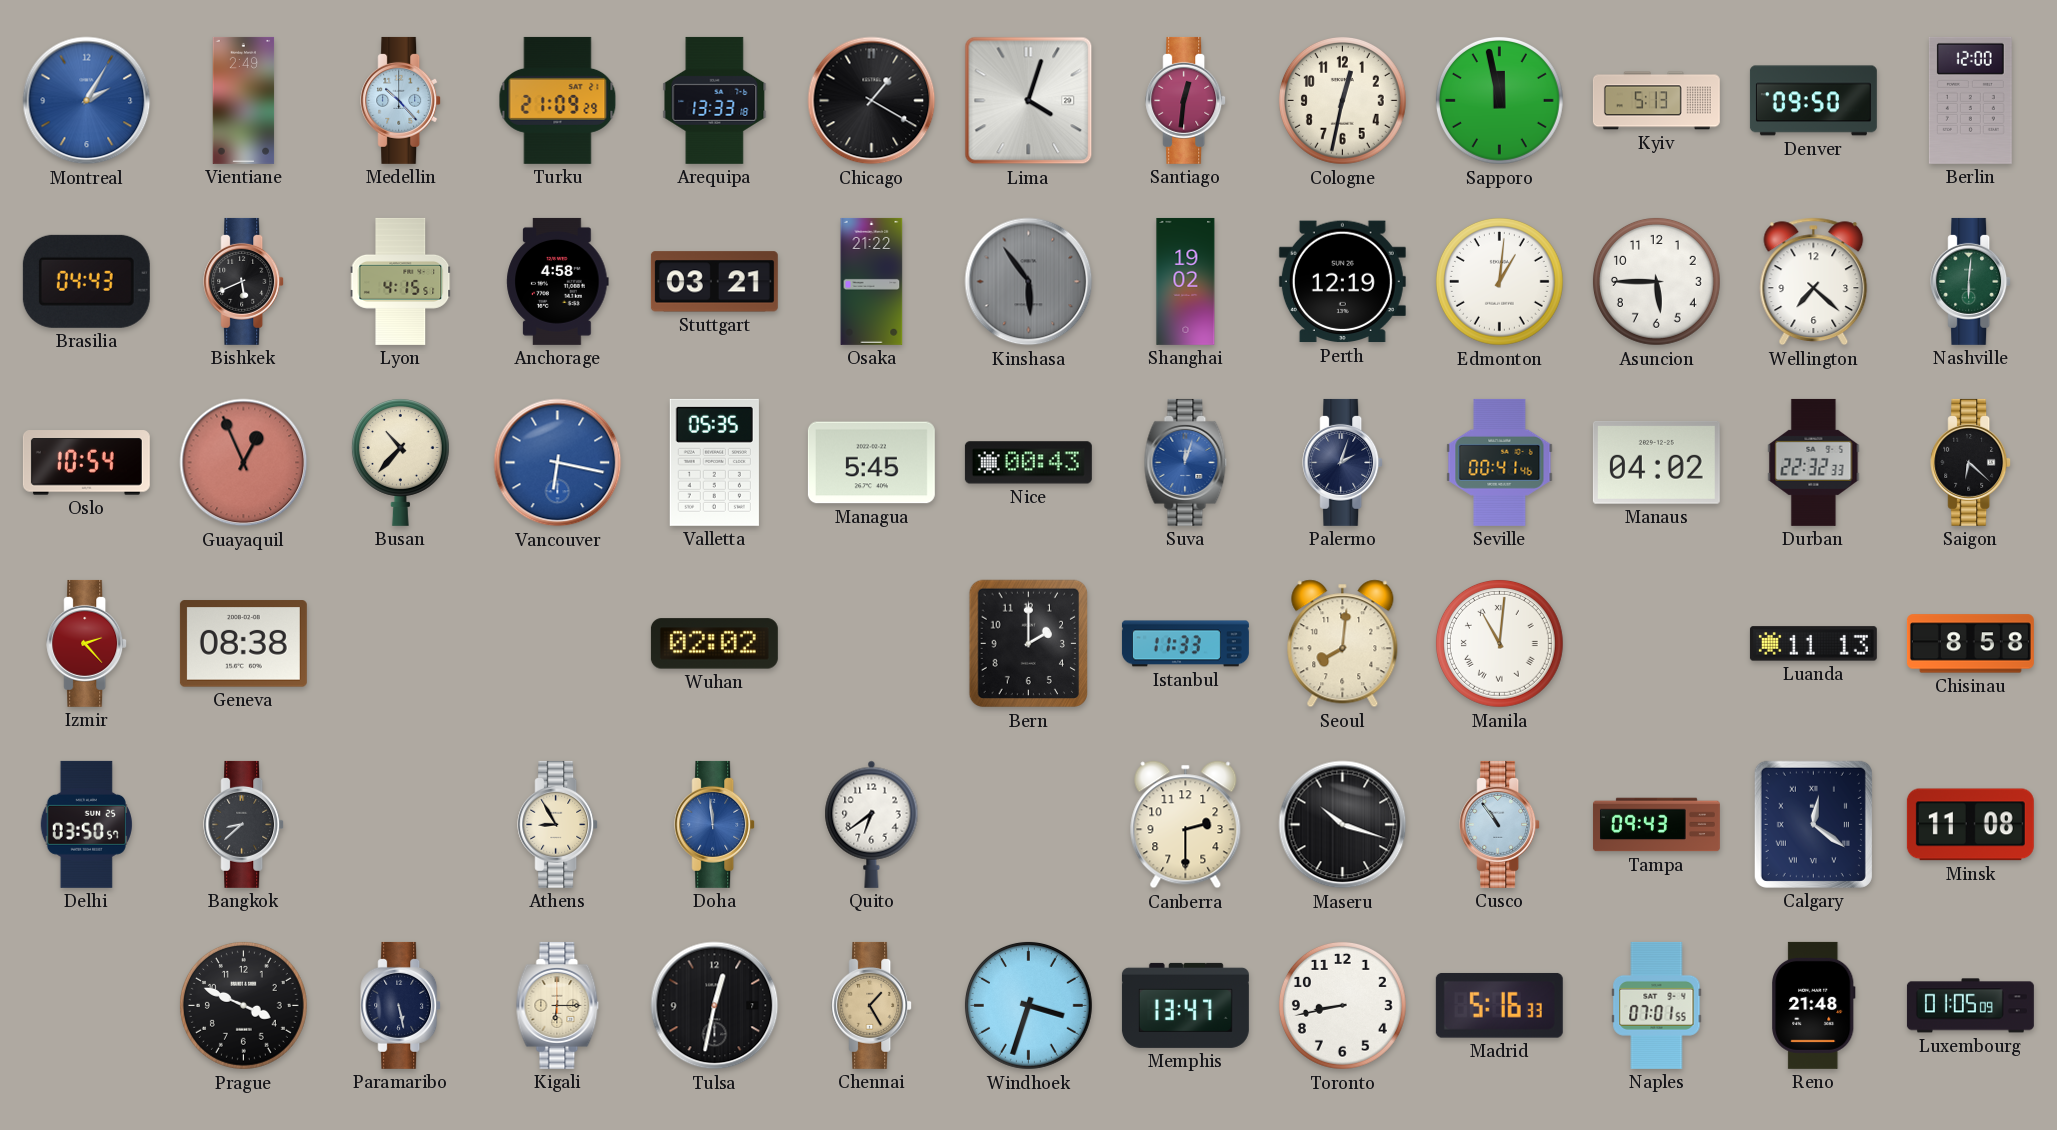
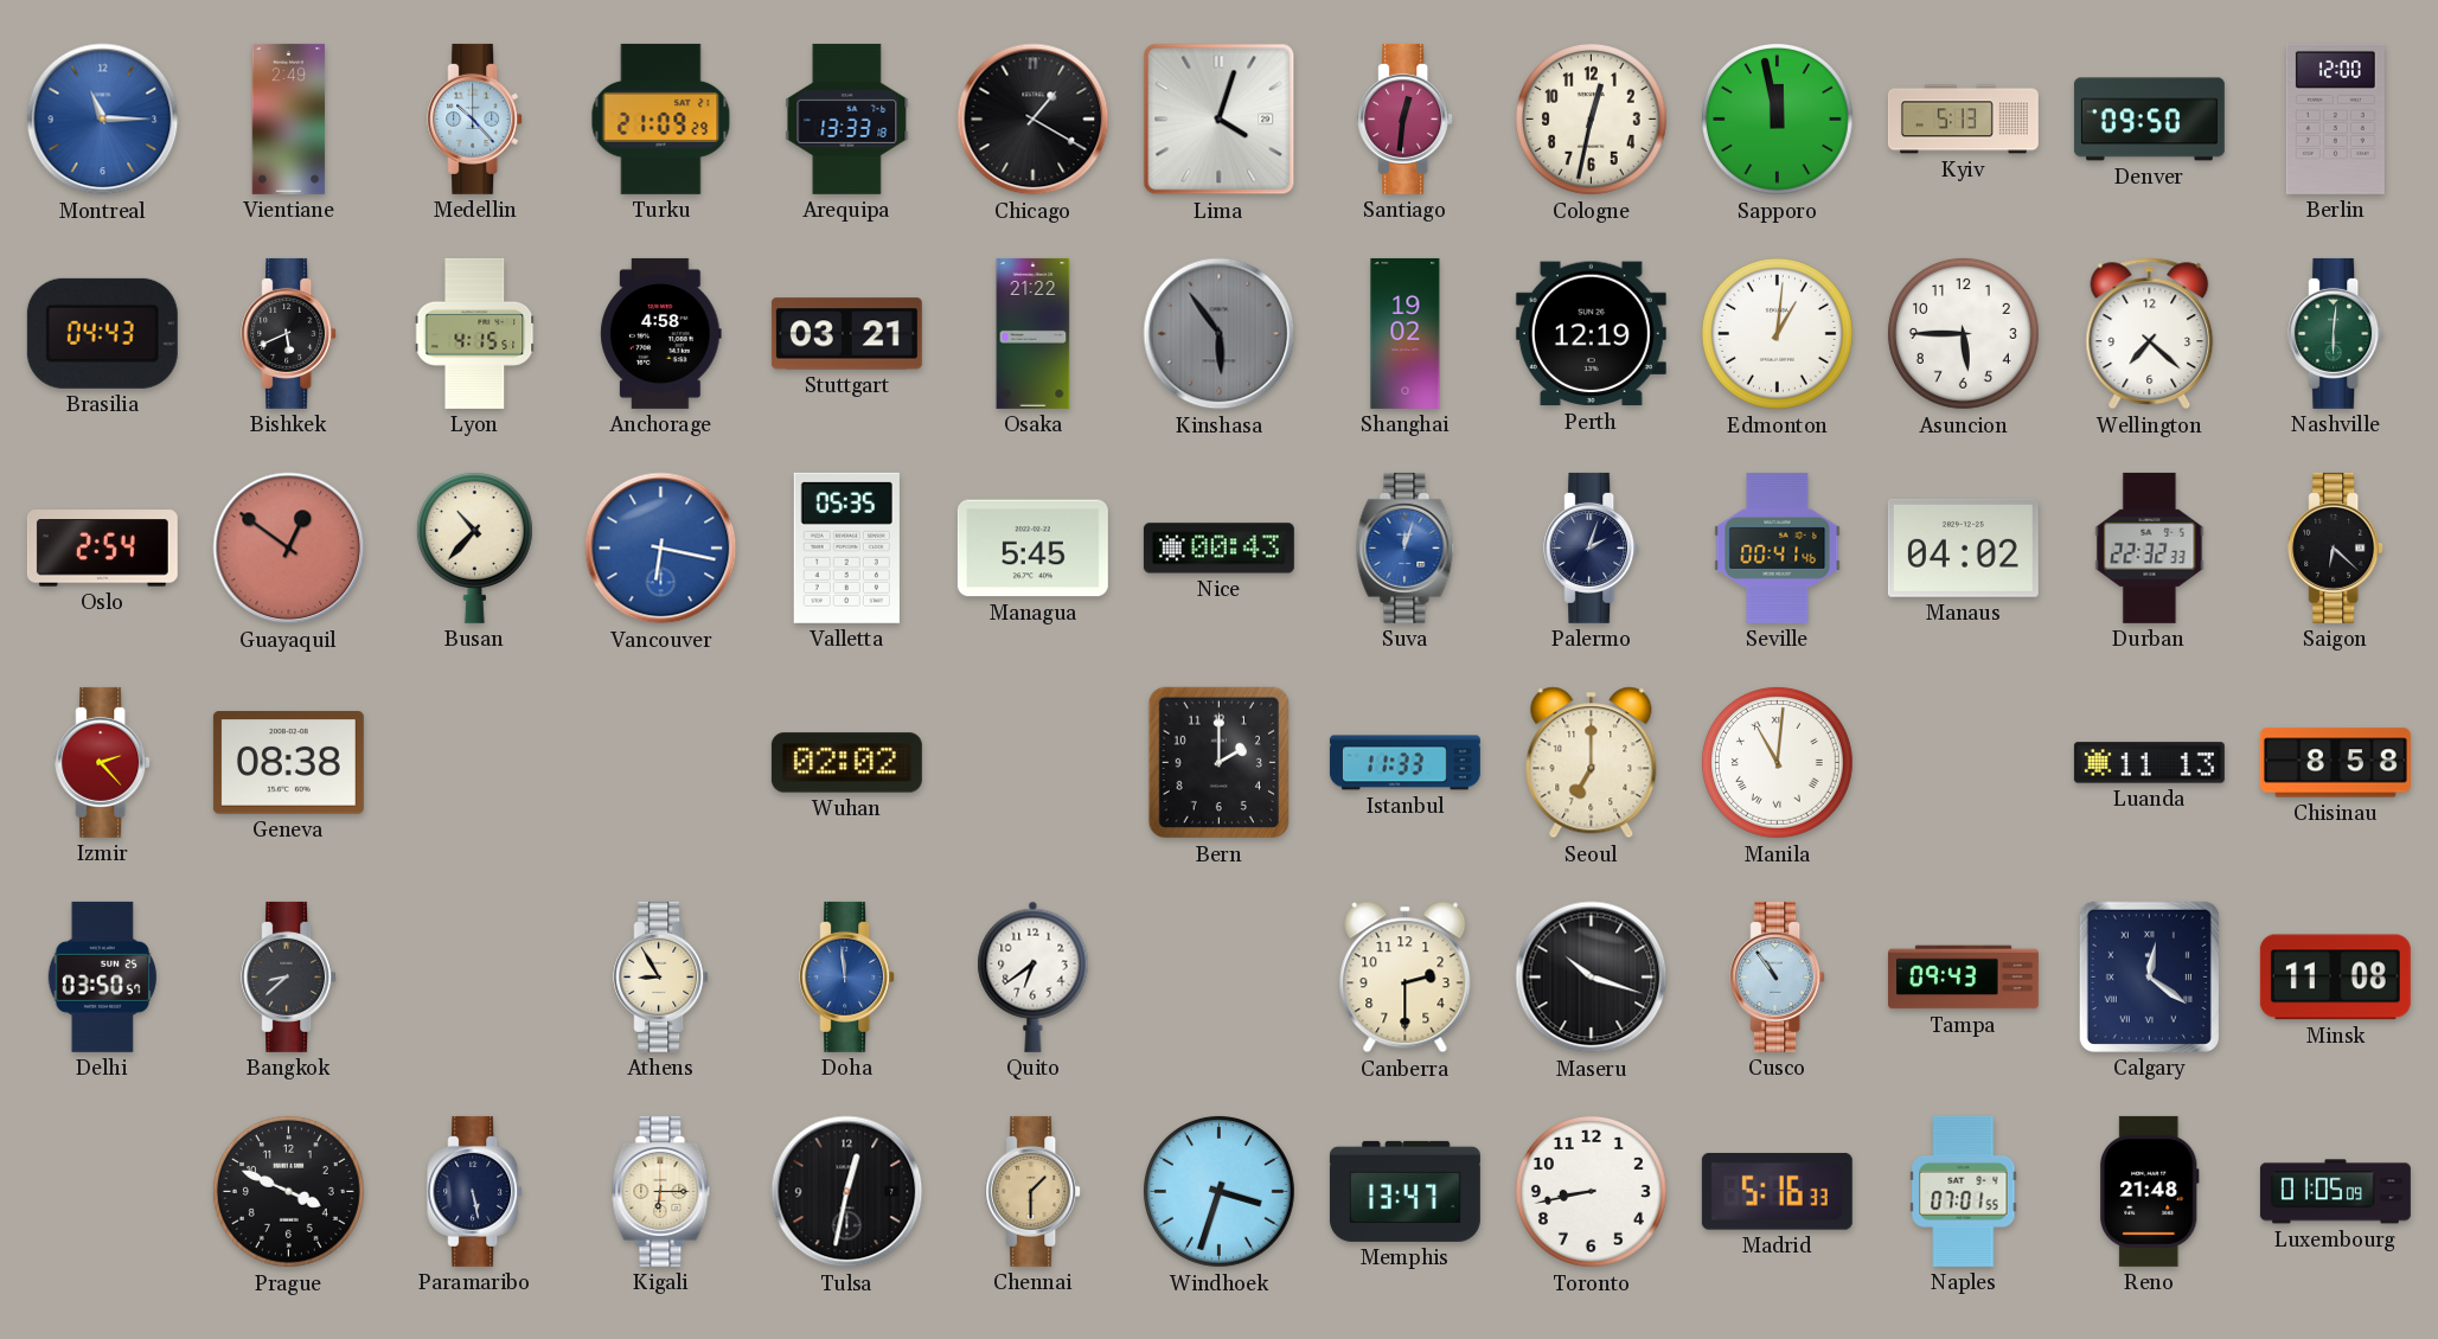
Montreal: 2:05 -> 11:15 (103, 120)
Oslo: 10:54 -> 2:54 (102, 549)
Guayaquil: 12:56 -> 12:51 (289, 549)
Seoul: 8:01 -> 7:00 (1592, 763)
Chennai: 1:25 -> 1:30 (1034, 1191)
